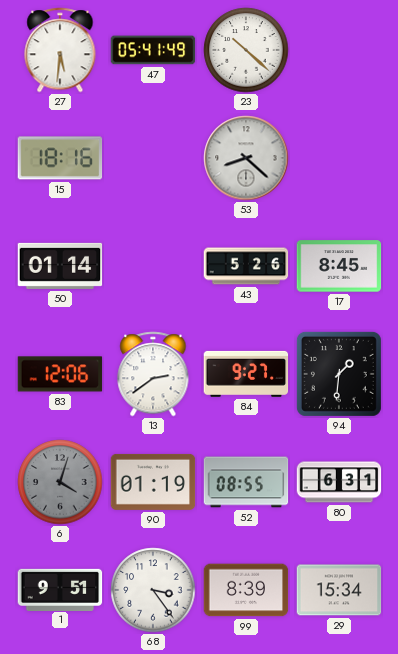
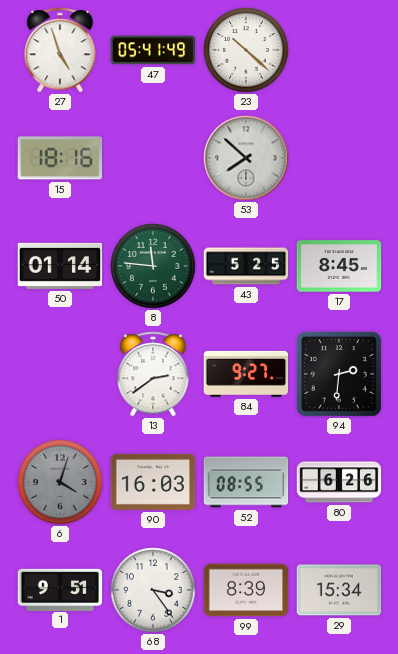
27: 5:31 -> 4:57 (60, 50)
53: 8:22 -> 7:52 (246, 158)
8: none -> 11:46 (153, 266)
43: 5:26 -> 5:25 (246, 266)
83: 12:06 -> none (60, 374)
94: 1:31 -> 2:31 (339, 374)
90: 01:19 -> 16:03 (153, 482)
80: 6:31 -> 6:26 (339, 482)
